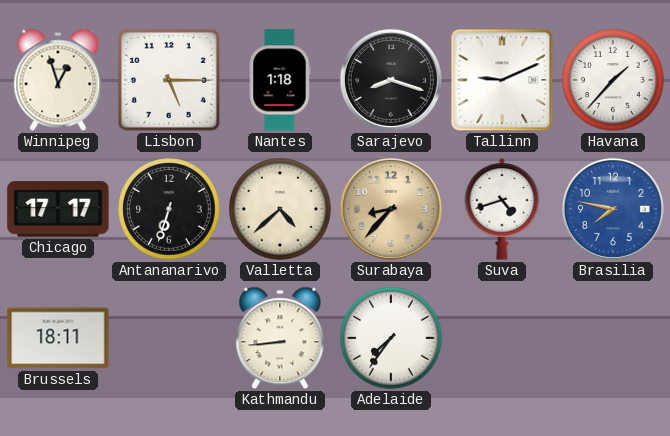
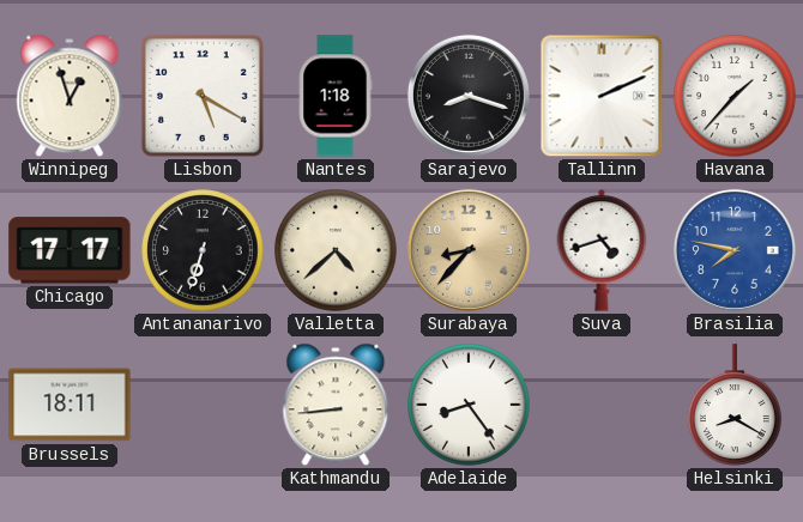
Lisbon: 5:15 -> 5:20 (203, 96)
Tallinn: 9:11 -> 2:11 (602, 96)
Adelaide: 7:36 -> 8:24 (469, 405)
Helsinki: none -> 8:20 (736, 405)
